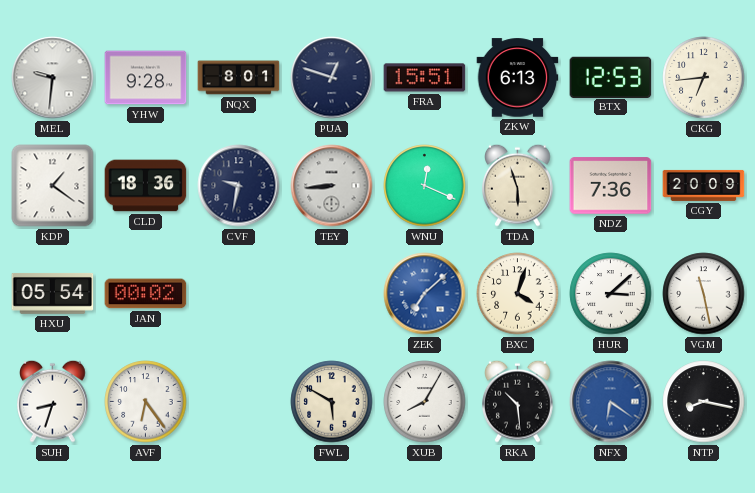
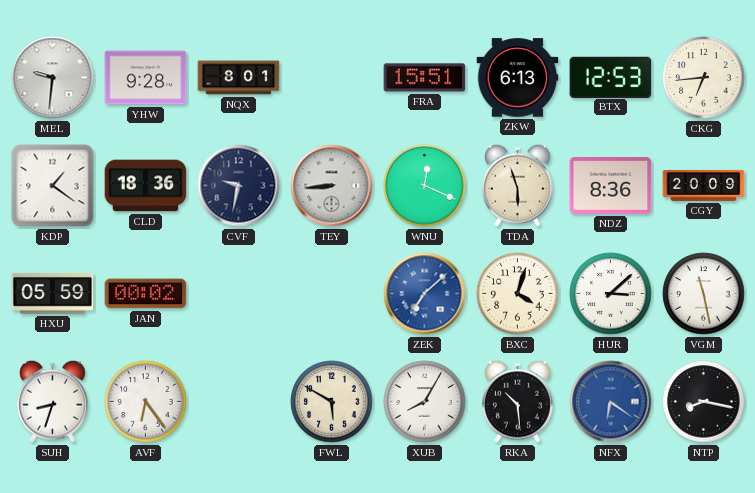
PUA: 12:48 -> none (332, 78)
NDZ: 7:36 -> 8:36 (611, 186)
HXU: 05:54 -> 05:59 (53, 294)
